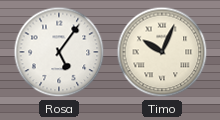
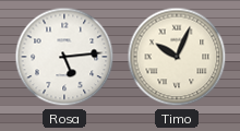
Rosa: 5:06 -> 5:14 (64, 57)
